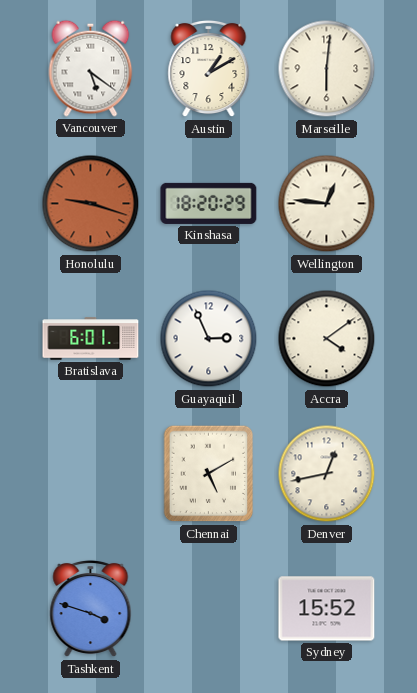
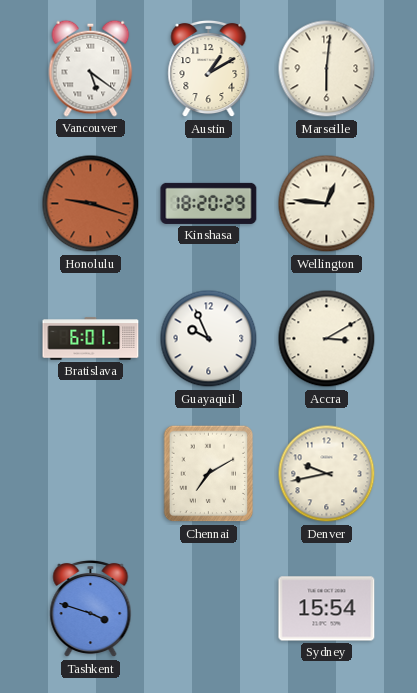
Guayaquil: 2:56 -> 9:56 (209, 339)
Accra: 4:09 -> 3:10 (327, 339)
Chennai: 5:10 -> 7:10 (209, 474)
Denver: 12:43 -> 9:43 (327, 474)
Sydney: 15:52 -> 15:54 (327, 609)
